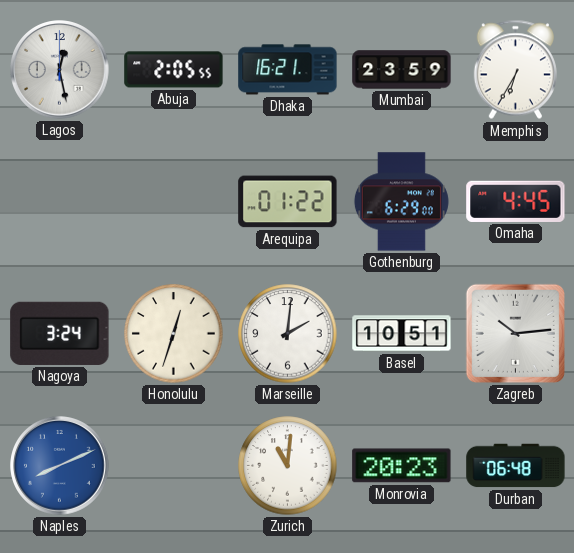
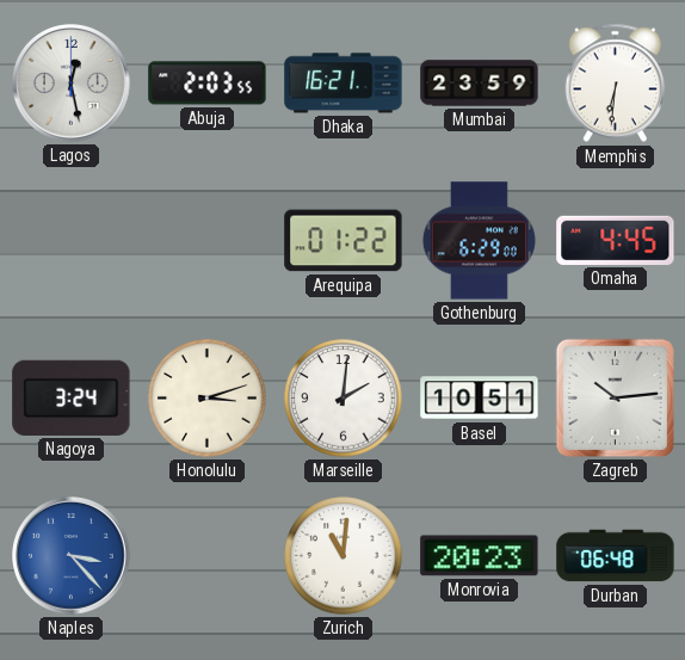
Abuja: 2:05 -> 2:03 (208, 84)
Memphis: 6:35 -> 6:31 (615, 84)
Honolulu: 12:33 -> 3:12 (208, 399)
Naples: 8:11 -> 3:23 (72, 556)
